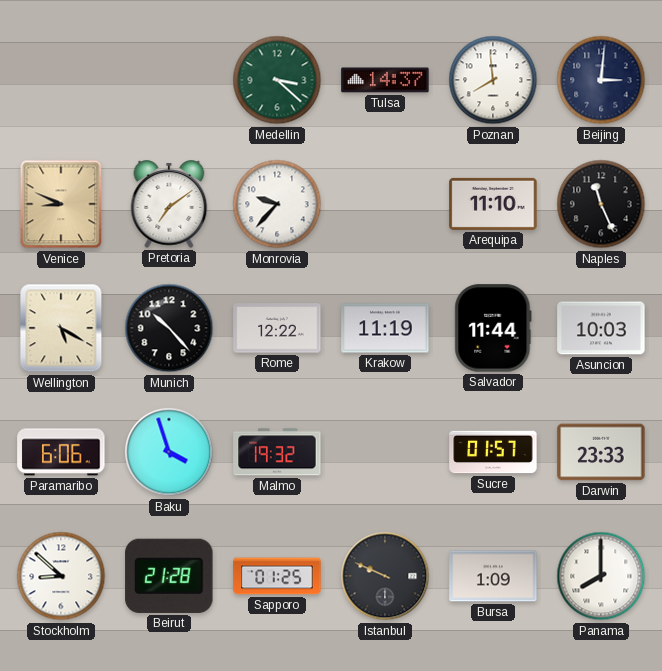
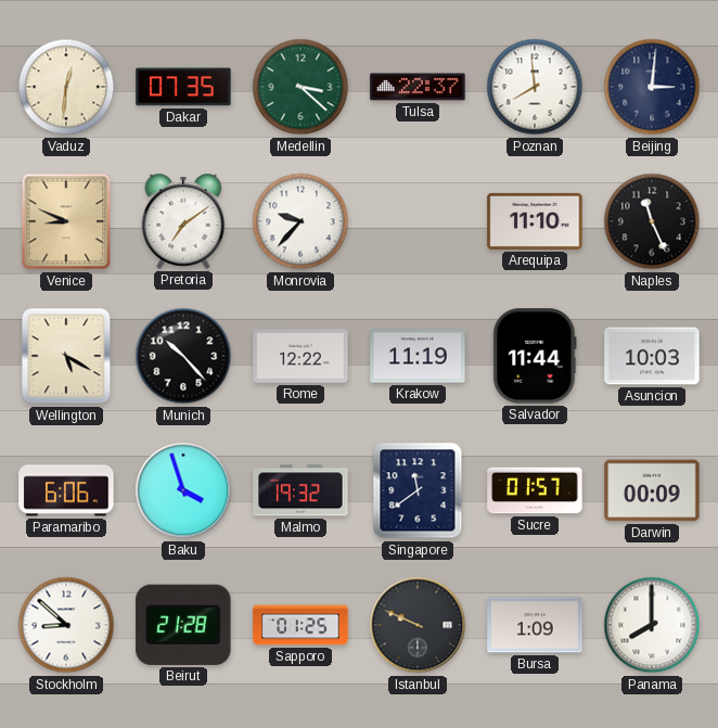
Vaduz: none -> 12:31 (66, 87)
Dakar: none -> 07:35 (183, 87)
Tulsa: 14:37 -> 22:37 (418, 87)
Singapore: none -> 11:39 (418, 490)
Darwin: 23:33 -> 00:09 (652, 490)
